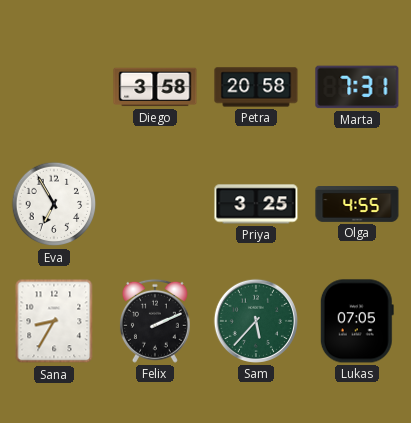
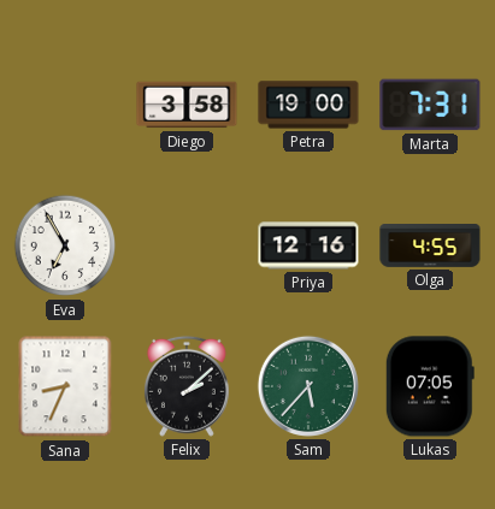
Petra: 20:58 -> 19:00 (308, 105)
Priya: 3:25 -> 12:16 (308, 245)
Sana: 8:35 -> 8:34 (65, 386)
Felix: 2:11 -> 2:08 (187, 386)
